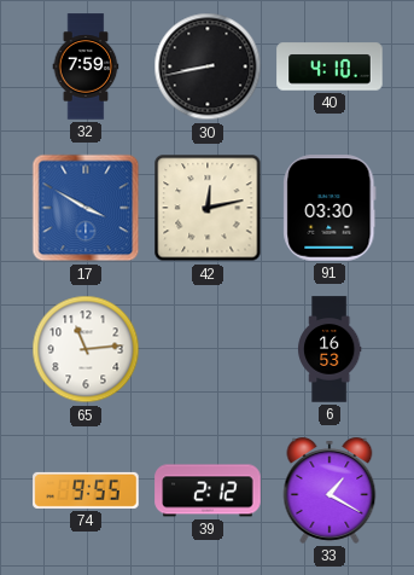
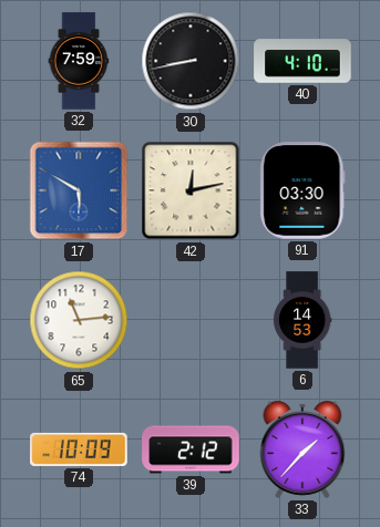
17: 3:50 -> 5:50 (79, 190)
6: 16:53 -> 14:53 (302, 320)
74: 9:55 -> 10:09 (79, 449)
33: 1:20 -> 1:37 (302, 451)
